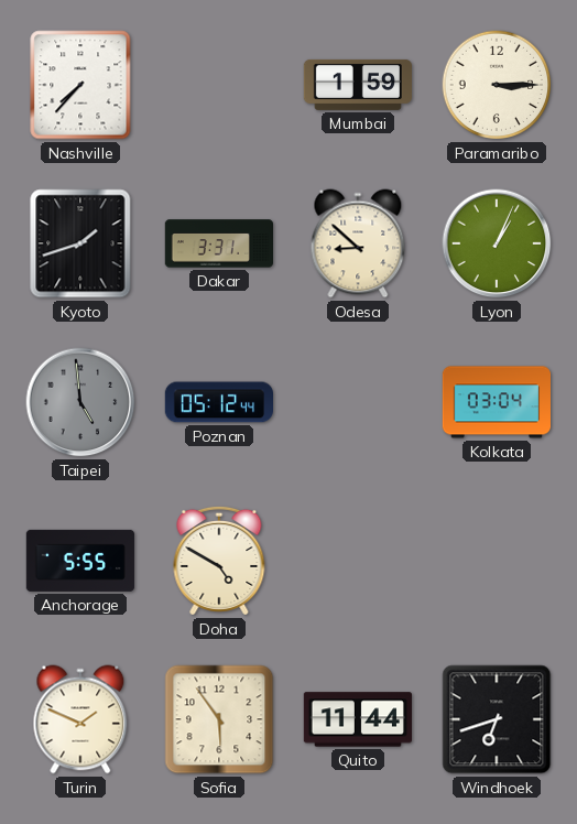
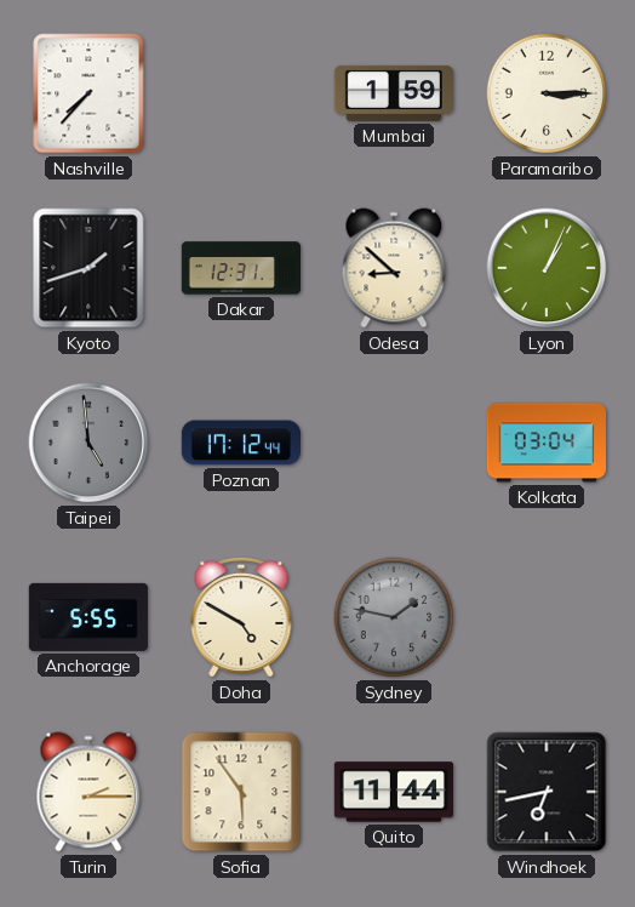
Dakar: 3:31 -> 12:31 (240, 268)
Poznan: 05:12 -> 17:12 (240, 443)
Sydney: none -> 1:47 (394, 617)
Turin: 1:49 -> 2:15 (88, 792)
Windhoek: 6:42 -> 6:43 (547, 792)
